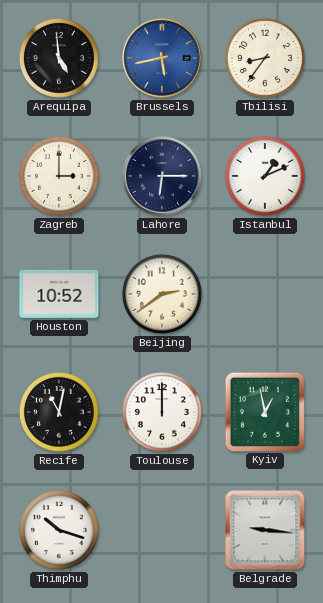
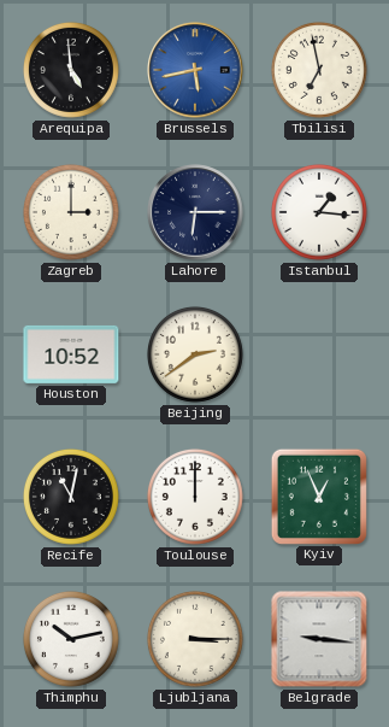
Tbilisi: 8:36 -> 6:58 (319, 70)
Istanbul: 1:11 -> 1:16 (319, 212)
Kyiv: 12:58 -> 12:56 (318, 496)
Thimphu: 10:18 -> 10:13 (71, 639)
Ljubljana: none -> 3:15 (195, 639)
